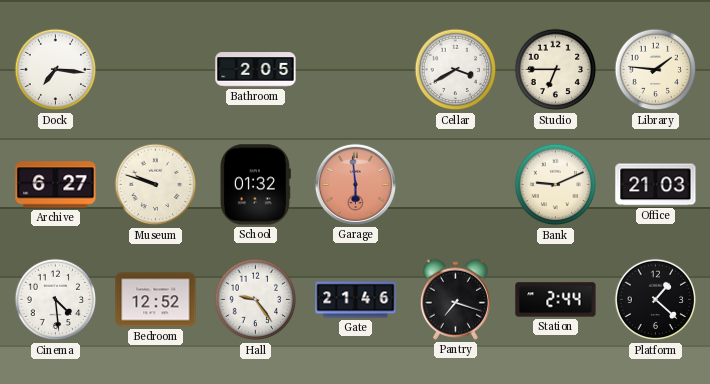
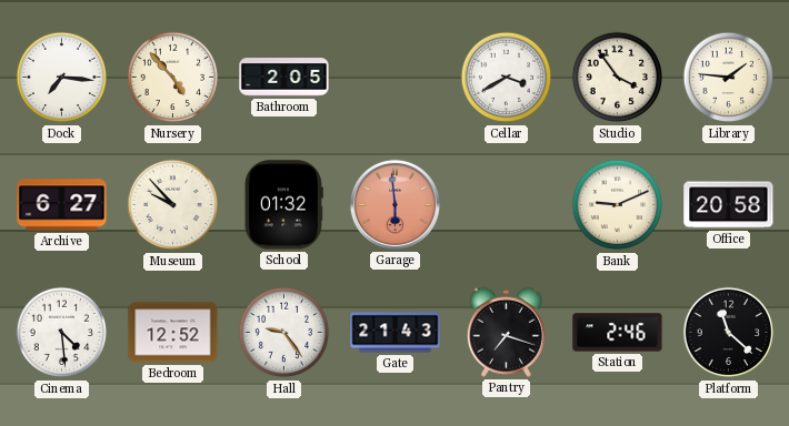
Nursery: none -> 4:53 (173, 78)
Studio: 6:45 -> 3:54 (618, 78)
Museum: 9:48 -> 9:53 (173, 205)
Office: 21:03 -> 20:58 (729, 205)
Gate: 21:46 -> 21:43 (396, 333)
Station: 2:44 -> 2:46 (618, 333)
Platform: 1:22 -> 11:22 (729, 333)
